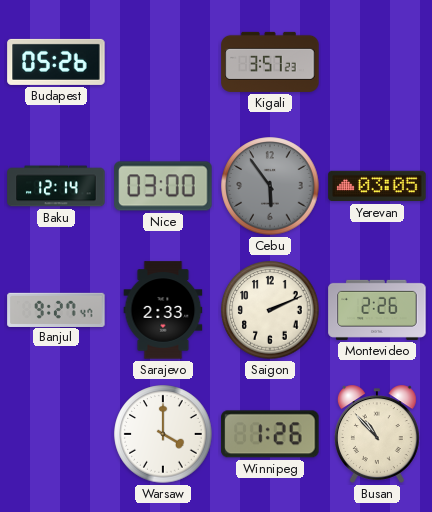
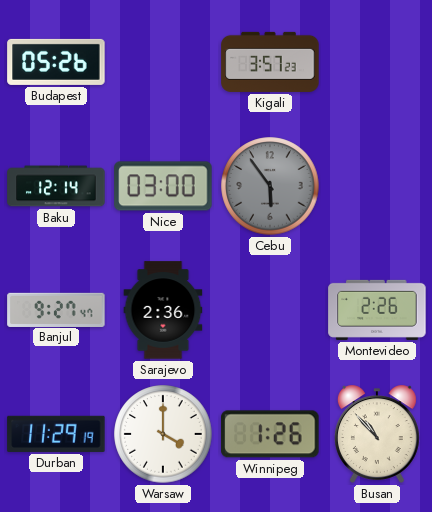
Yerevan: 03:05 -> none (377, 186)
Sarajevo: 2:33 -> 2:36 (163, 310)
Saigon: 2:11 -> none (270, 310)
Durban: none -> 11:29 (56, 434)
